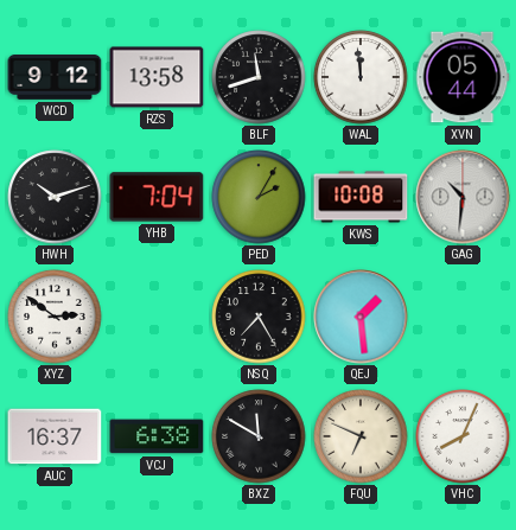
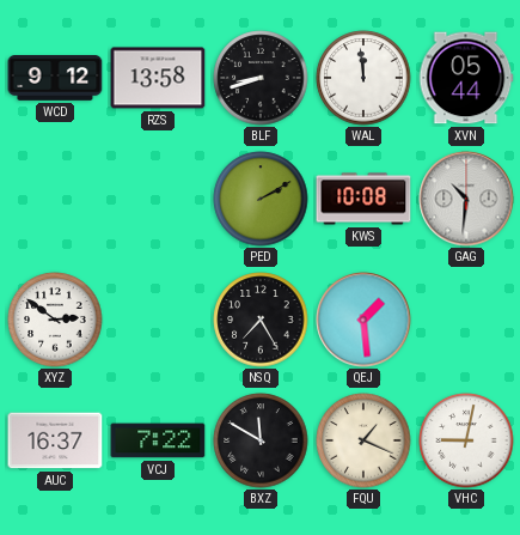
BLF: 11:42 -> 8:42 (261, 78)
HWH: 10:12 -> none (55, 197)
YHB: 7:04 -> none (157, 197)
PED: 2:05 -> 2:10 (261, 199)
VCJ: 6:38 -> 7:22 (158, 440)
FQU: 6:49 -> 1:19 (363, 440)
VHC: 8:04 -> 9:02 (466, 440)
